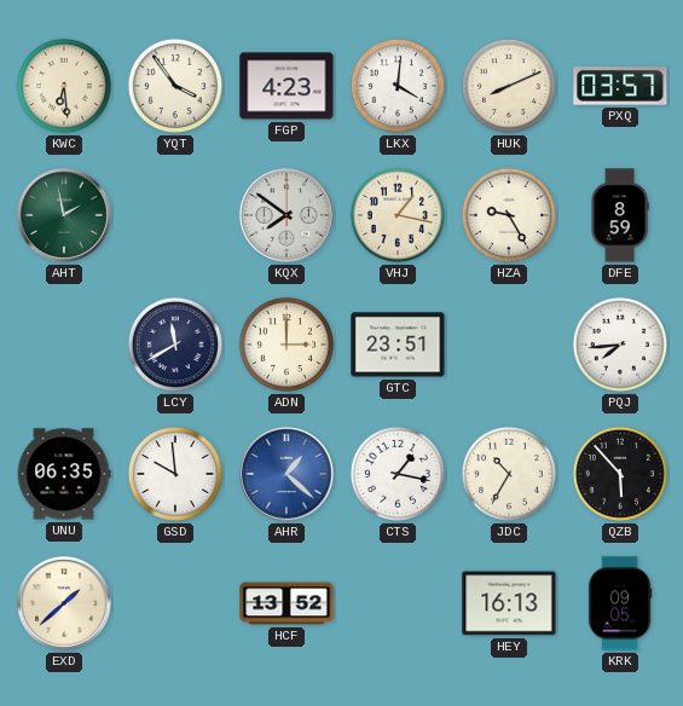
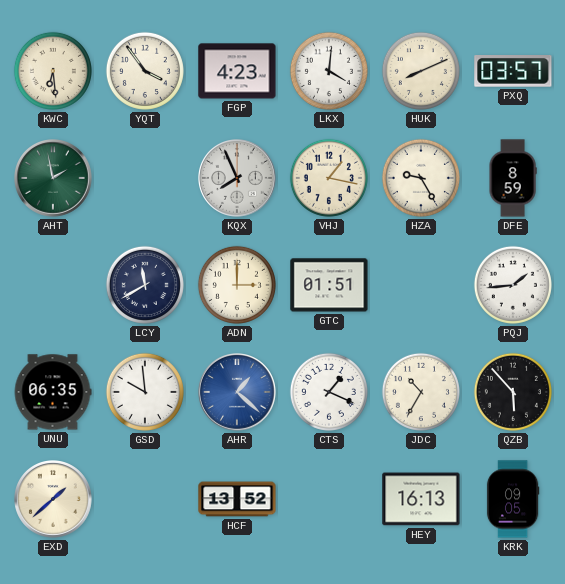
KQX: 7:51 -> 7:56 (238, 179)
GTC: 23:51 -> 01:51 (329, 285)
PQJ: 7:44 -> 1:44 (513, 285)
CTS: 1:17 -> 1:19 (329, 392)
